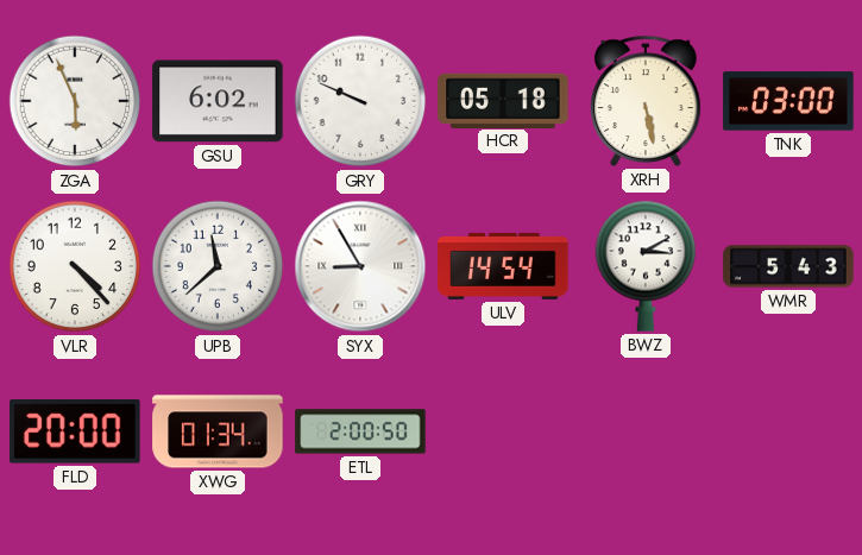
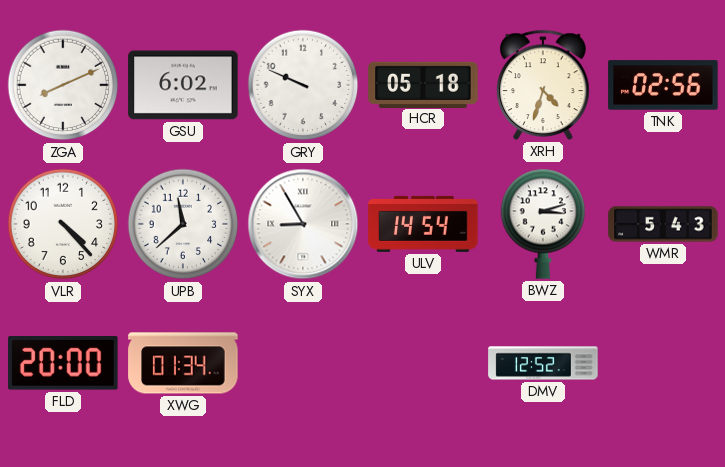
ZGA: 5:56 -> 8:11 (63, 85)
XRH: 5:28 -> 4:33 (543, 85)
TNK: 03:00 -> 02:56 (663, 85)
BWZ: 3:10 -> 3:12 (543, 224)
ETL: 2:00 -> none (360, 431)
DMV: none -> 12:52 (543, 363)
